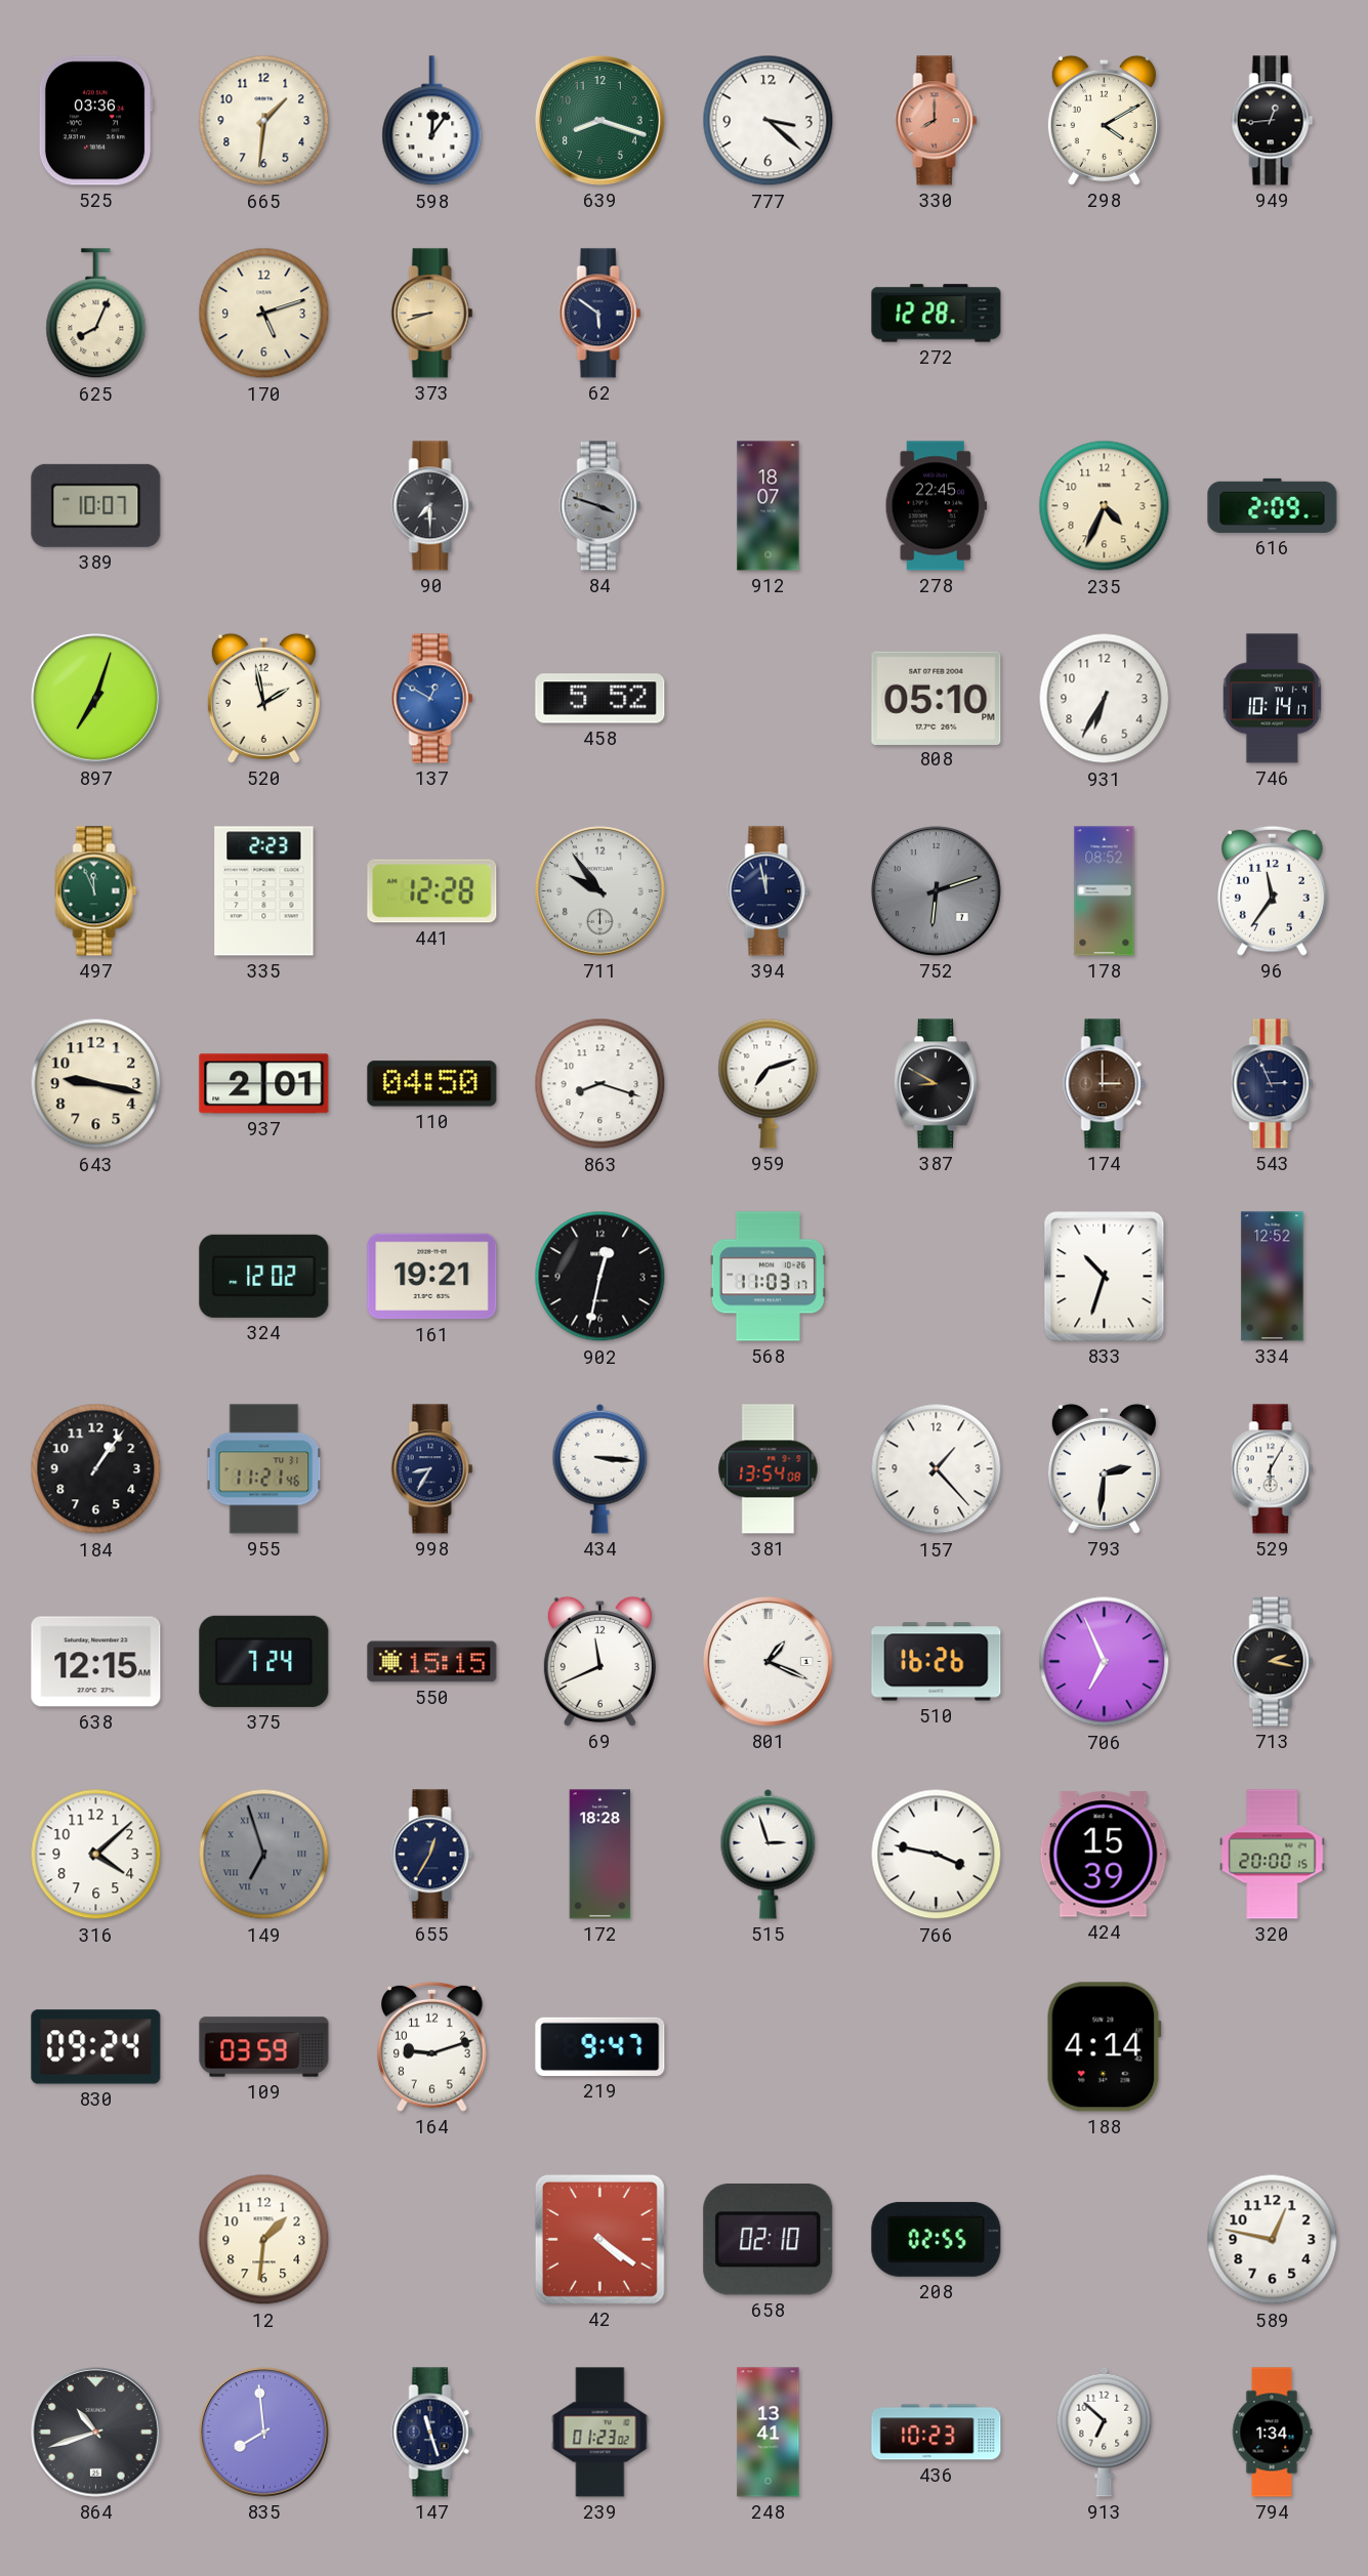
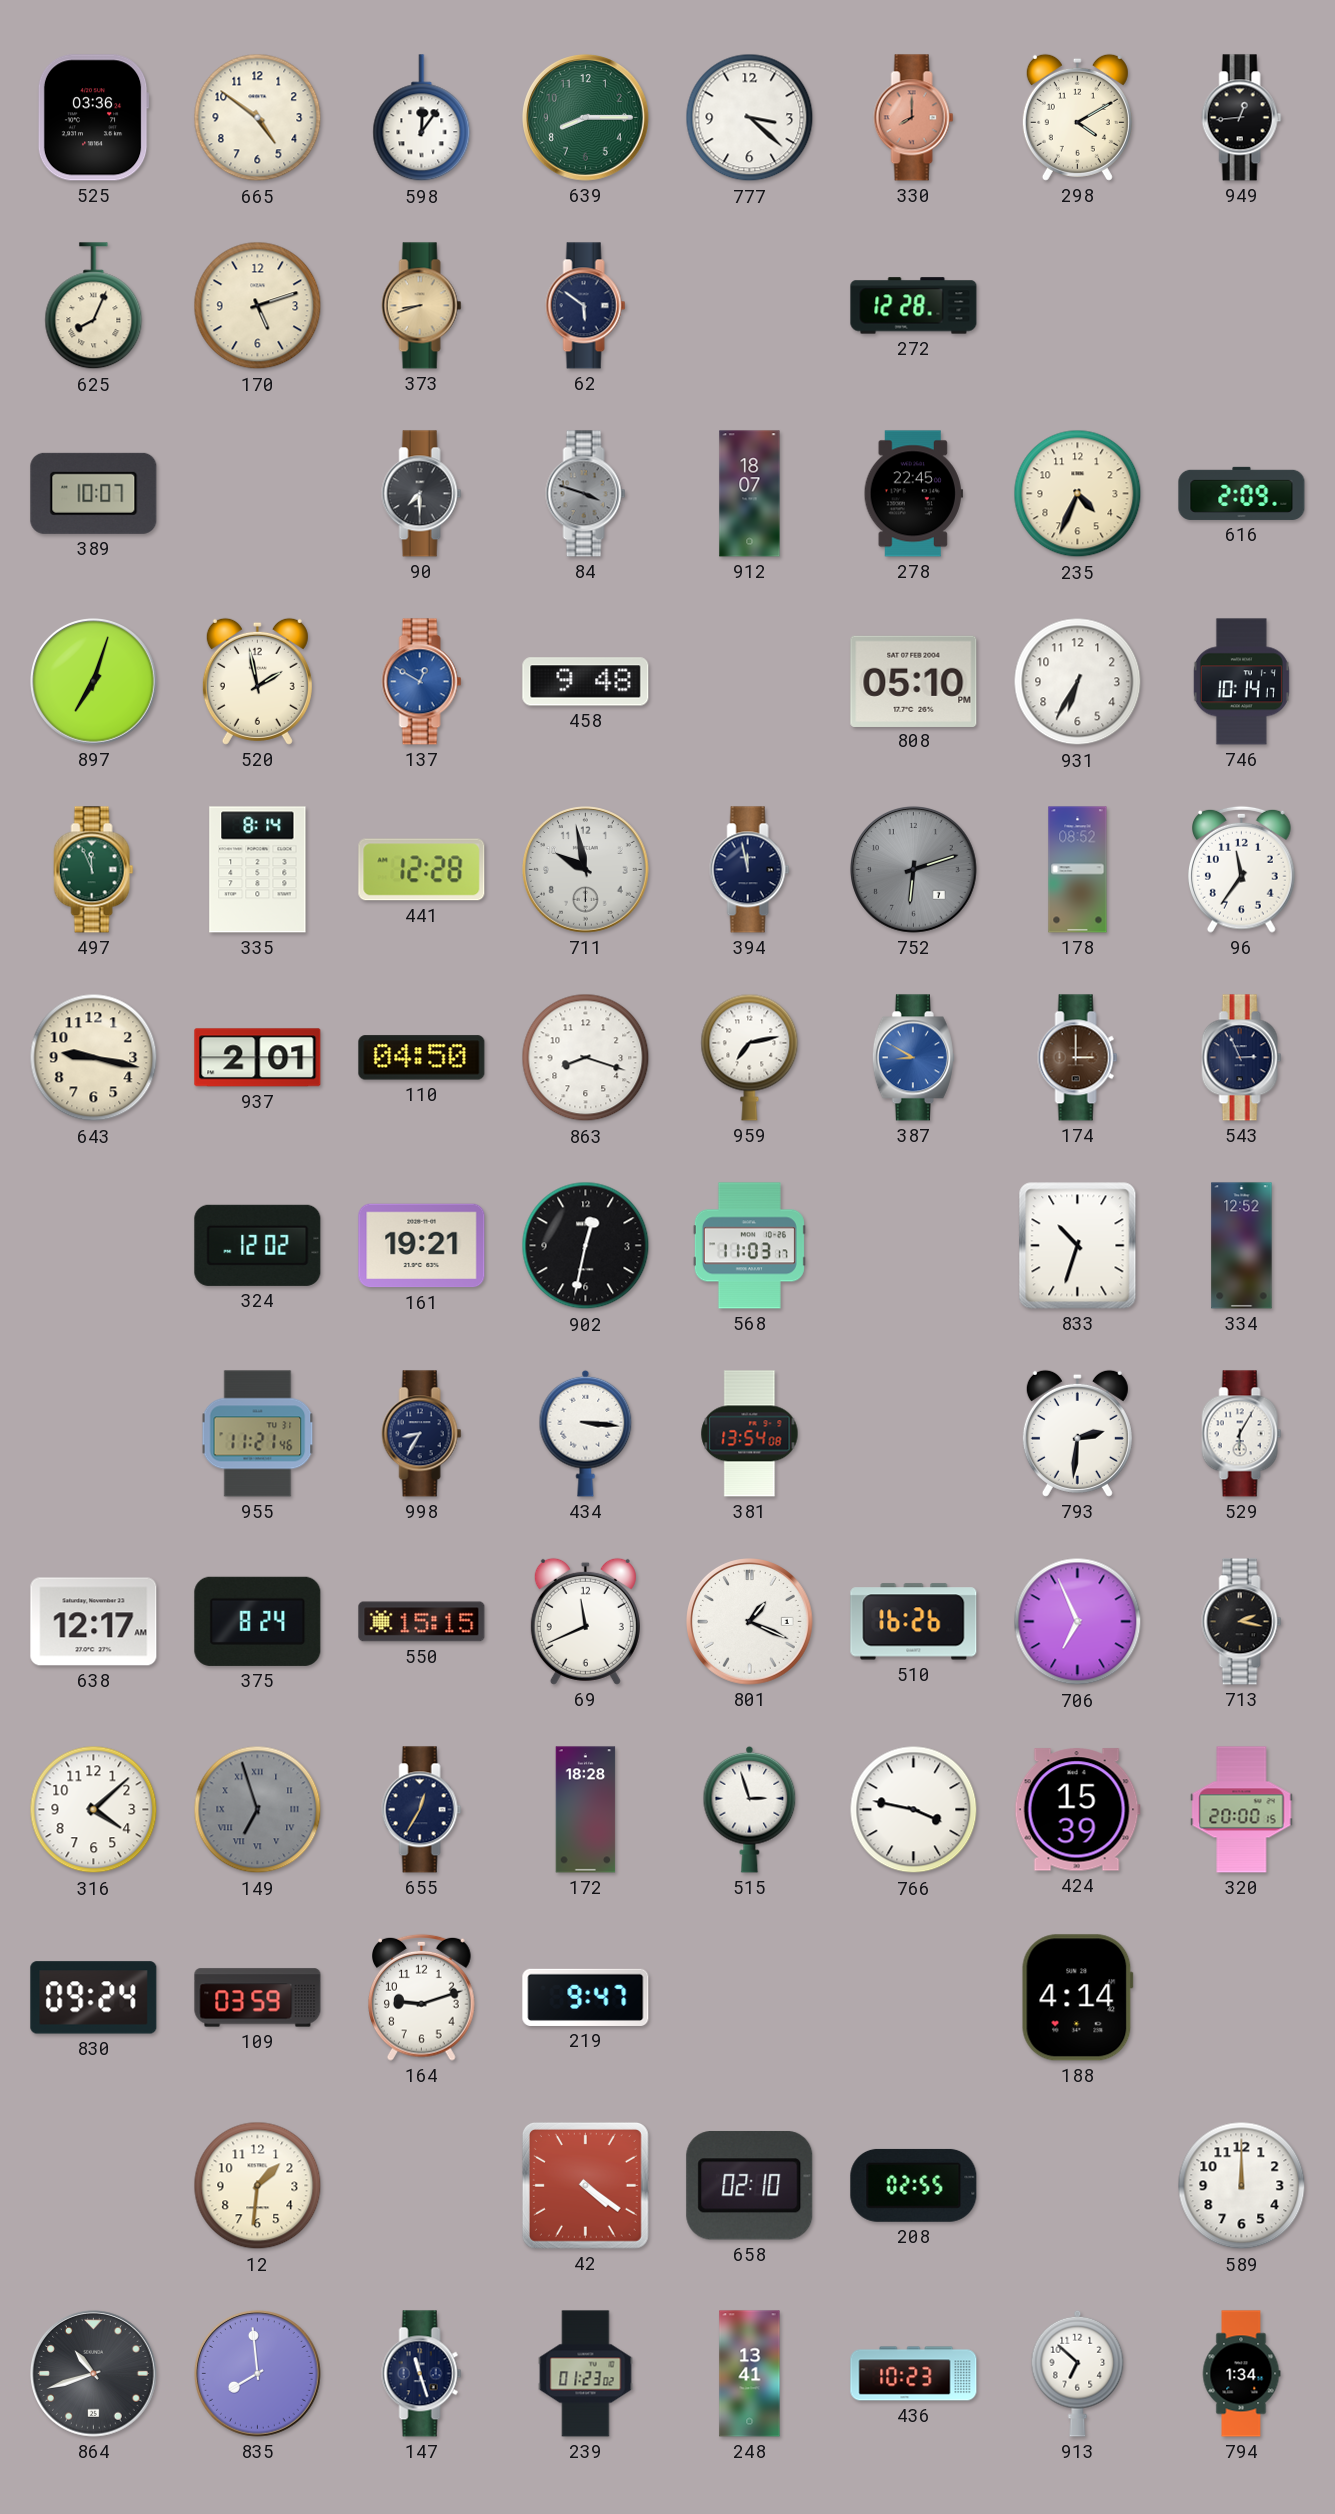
665: 1:31 -> 4:51 (258, 118)
639: 8:18 -> 8:15 (586, 118)
458: 5:52 -> 9:48 (586, 682)
335: 2:23 -> 8:14 (258, 870)
711: 9:54 -> 9:58 (586, 870)
959: 7:12 -> 7:13 (750, 1057)
387 dial: black -> blue (913, 1058)
184: 1:06 -> none (96, 1469)
157: 1:23 -> none (937, 1469)
638: 12:15 -> 12:17 (94, 1622)
375: 7:24 -> 8:24 (258, 1621)
589: 12:47 -> 12:00 (1242, 2186)
